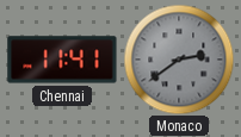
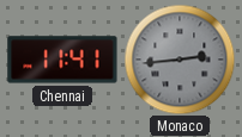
Monaco: 2:39 -> 2:44 (180, 60)
